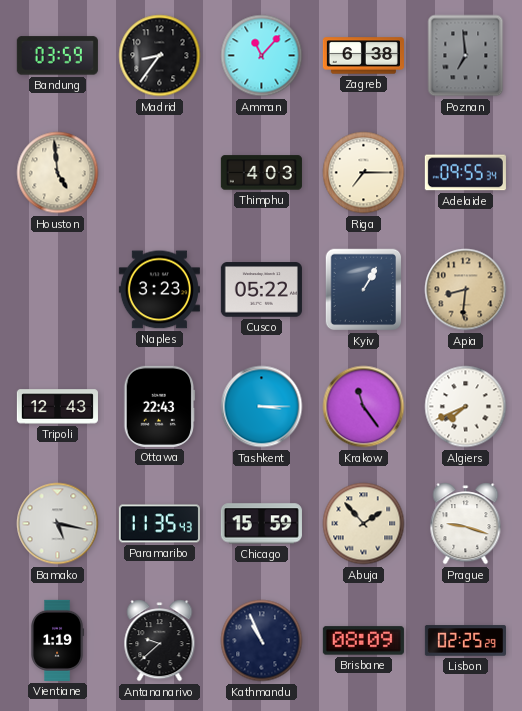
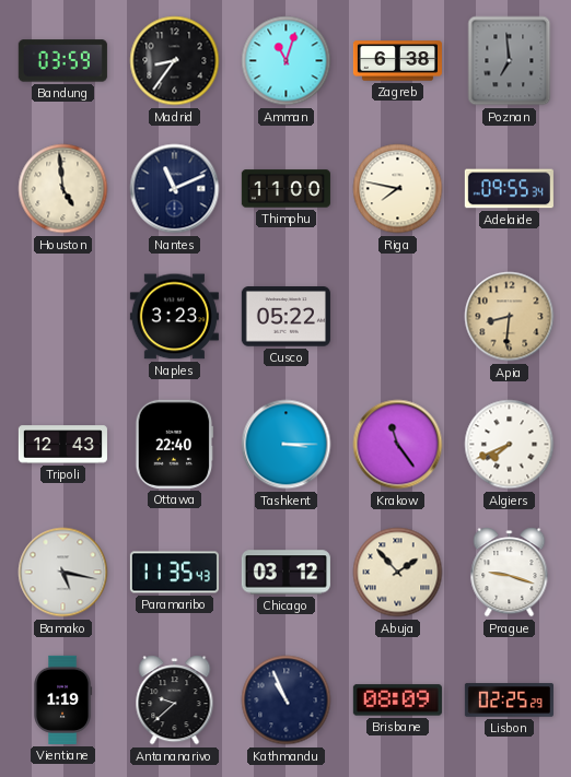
Amman: 11:07 -> 11:03 (287, 61)
Nantes: none -> 11:11 (175, 189)
Thimphu: 4:03 -> 11:00 (285, 189)
Riga: 7:15 -> 7:47 (398, 189)
Kyiv: 1:05 -> none (364, 290)
Ottawa: 22:43 -> 22:40 (175, 444)
Chicago: 15:59 -> 03:12 (285, 573)
